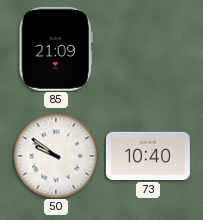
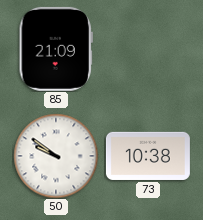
73: 10:40 -> 10:38 (148, 156)
